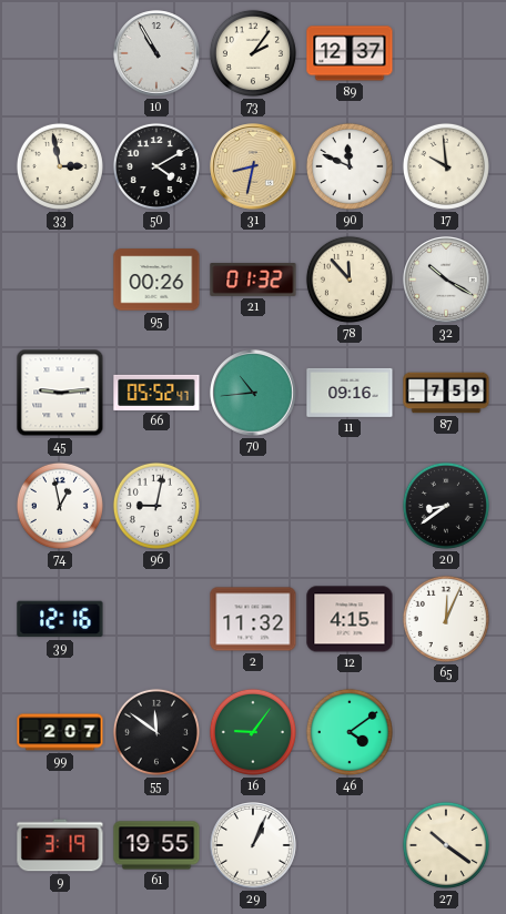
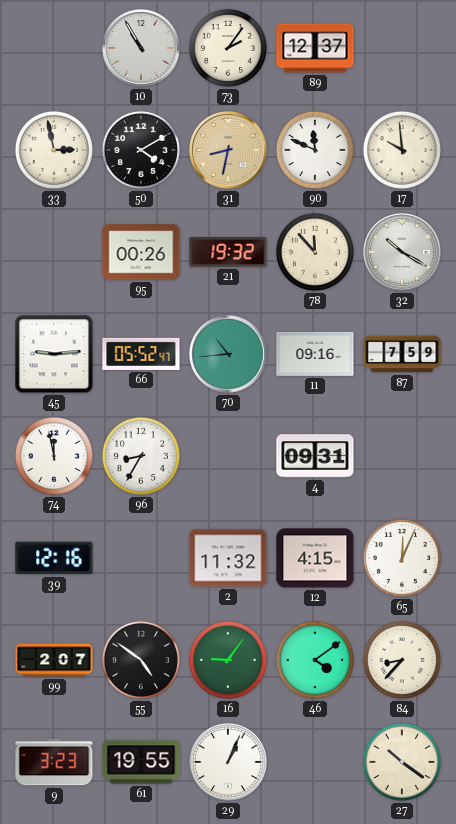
21: 01:32 -> 19:32 (228, 252)
74: 12:58 -> 11:58 (54, 456)
96: 9:02 -> 8:35 (141, 456)
4: none -> 09:31 (315, 456)
20: 8:39 -> none (446, 506)
55: 11:51 -> 4:51 (141, 660)
84: none -> 8:37 (402, 660)
9: 3:19 -> 3:23 (54, 762)
